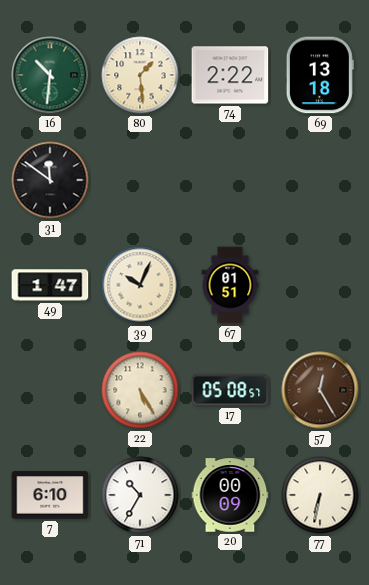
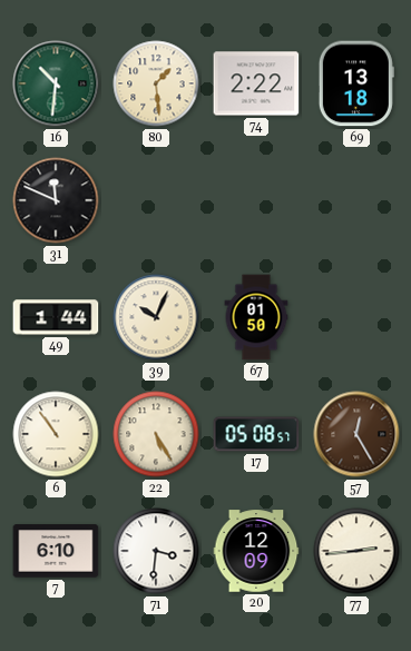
31: 11:51 -> 11:49 (56, 200)
49: 1:47 -> 1:44 (56, 317)
67: 01:51 -> 01:50 (256, 317)
6: none -> 10:54 (56, 434)
71: 10:35 -> 3:31 (156, 551)
20: 00:09 -> 12:09 (256, 551)
77: 6:32 -> 2:44 (356, 551)
